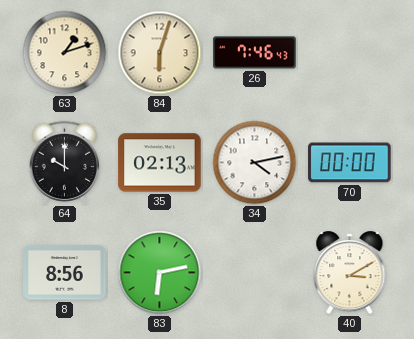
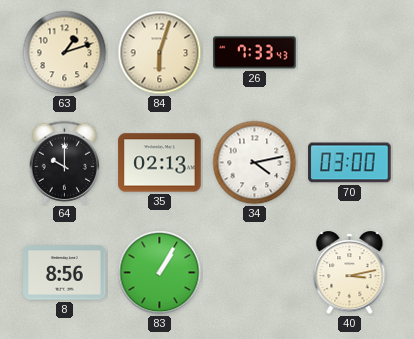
26: 7:46 -> 7:33 (255, 53)
70: 00:00 -> 03:00 (350, 163)
83: 6:13 -> 1:05 (160, 273)
40: 3:10 -> 3:13 (350, 273)
